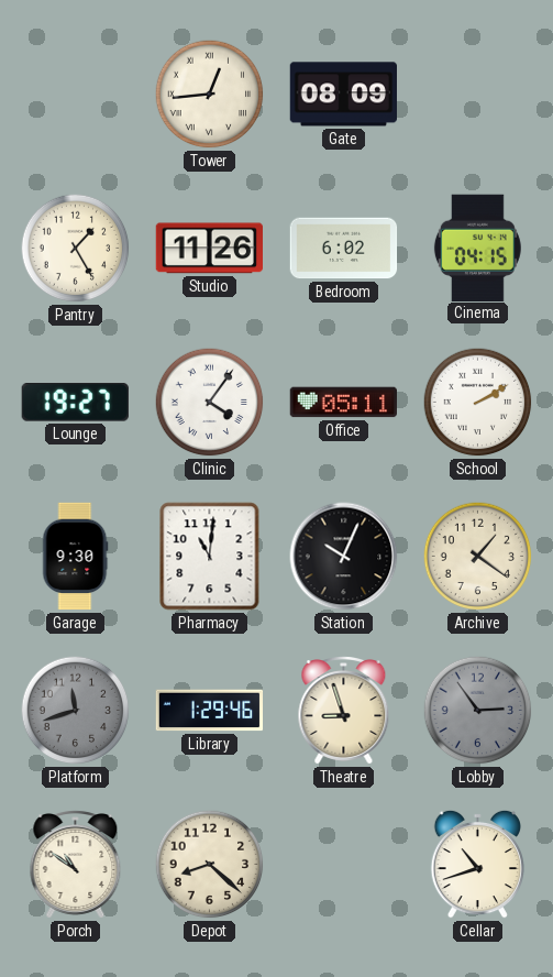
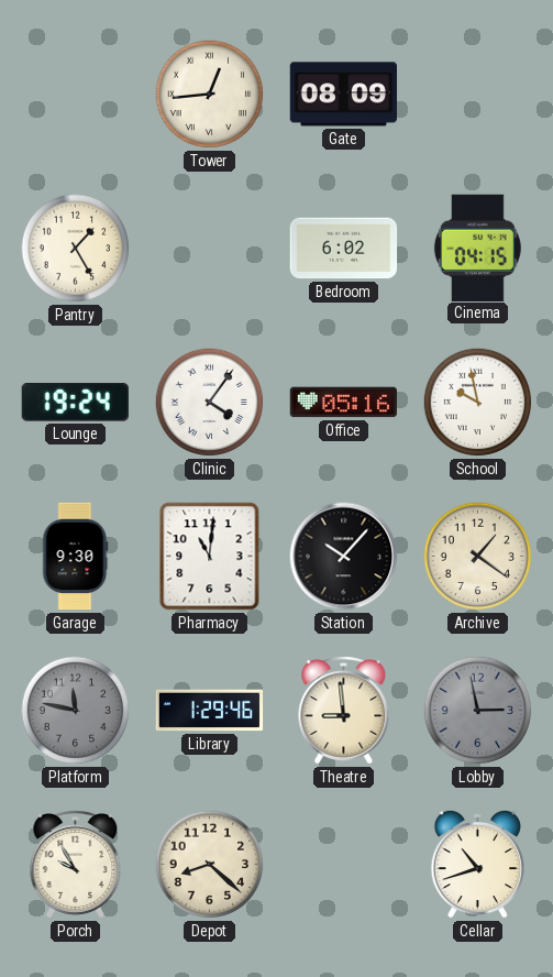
Studio: 11:26 -> none (209, 249)
Lounge: 19:27 -> 19:24 (75, 403)
Office: 05:11 -> 05:16 (343, 403)
School: 2:10 -> 9:58 (478, 403)
Station: 10:04 -> 10:07 (344, 557)
Platform: 11:42 -> 11:47 (76, 711)
Theatre: 8:57 -> 8:59 (344, 711)
Lobby: 2:54 -> 2:58 (478, 711)
Porch: 10:51 -> 9:55 (76, 865)
